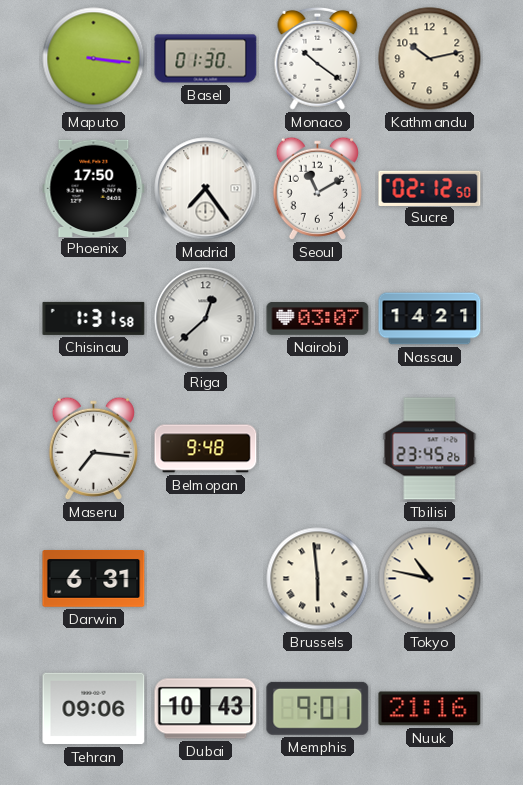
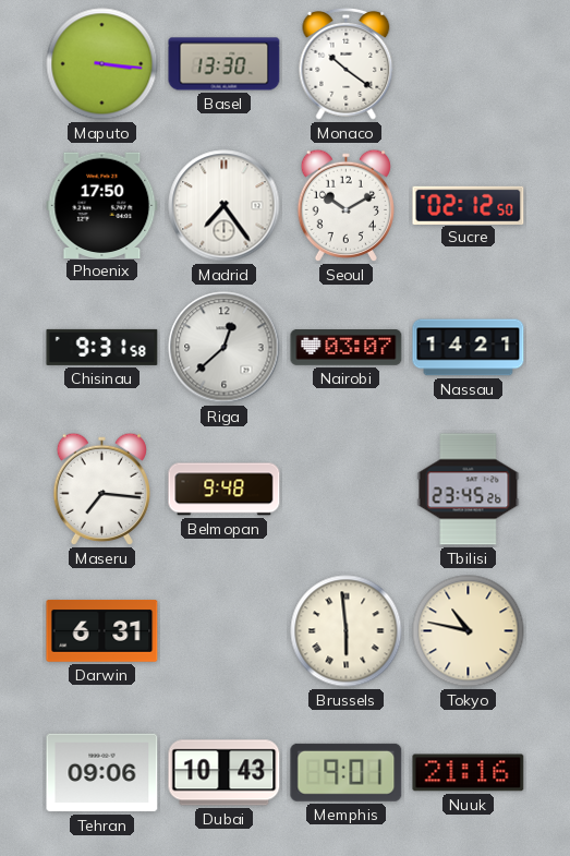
Basel: 01:30 -> 13:30 (225, 64)
Kathmandu: 10:13 -> none (430, 59)
Seoul: 11:10 -> 10:10 (345, 205)
Chisinau: 1:31 -> 9:31 (102, 347)
